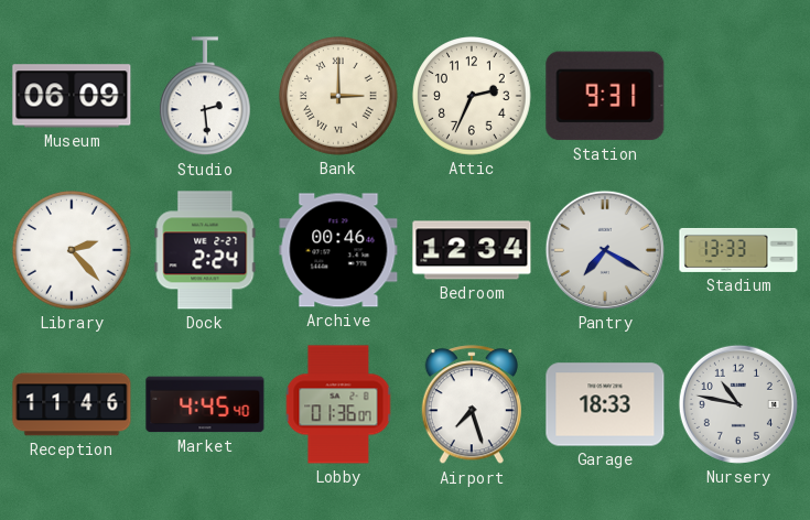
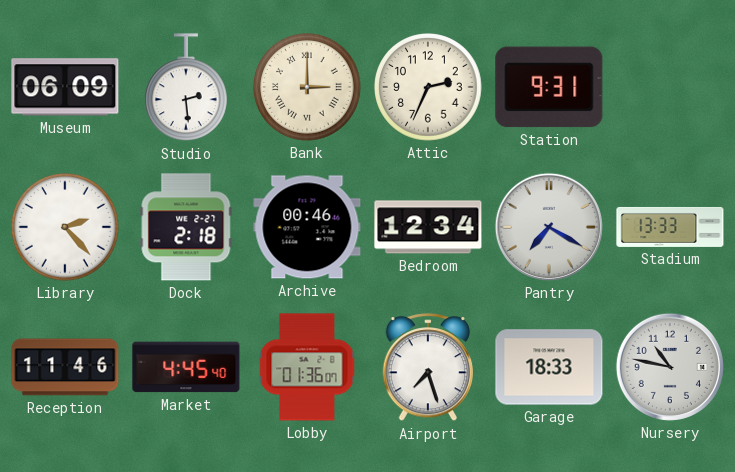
Dock: 2:24 -> 2:18 (186, 227)
